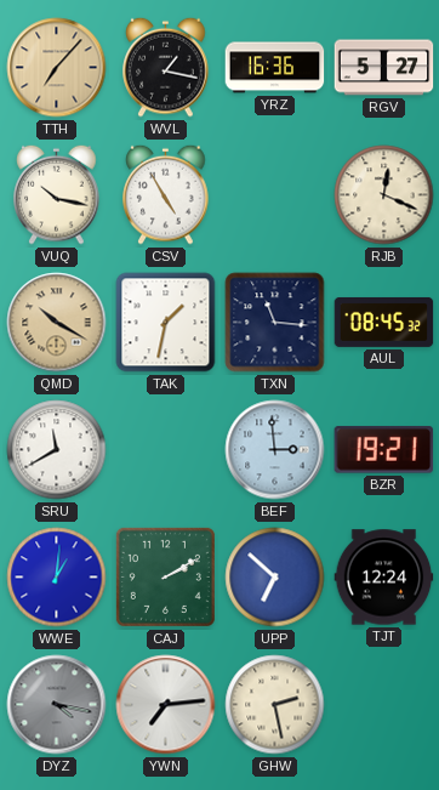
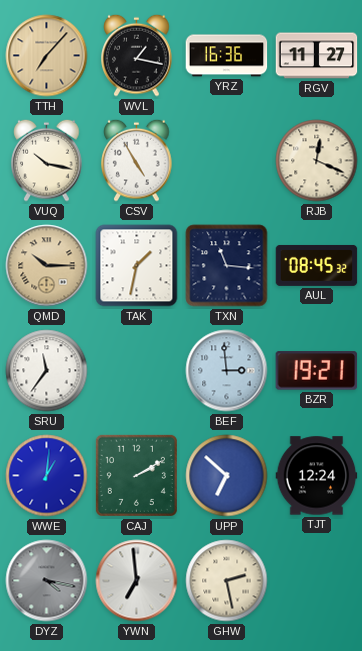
RGV: 5:27 -> 11:27 (317, 56)
QMD: 10:20 -> 10:15 (47, 266)
SRU: 11:40 -> 11:36 (47, 371)
YWN: 7:14 -> 6:59 (137, 581)
